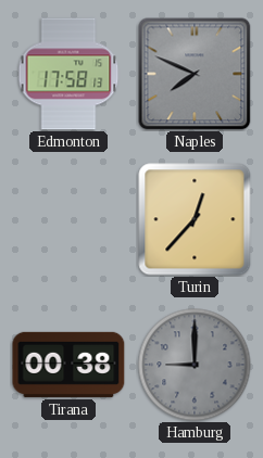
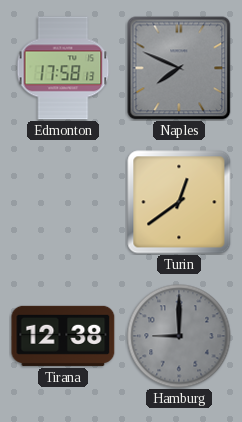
Turin: 12:37 -> 12:39 (179, 202)
Tirana: 00:38 -> 12:38 (63, 336)
